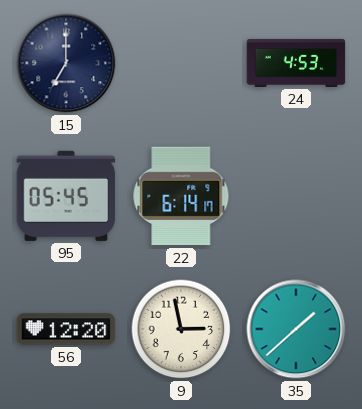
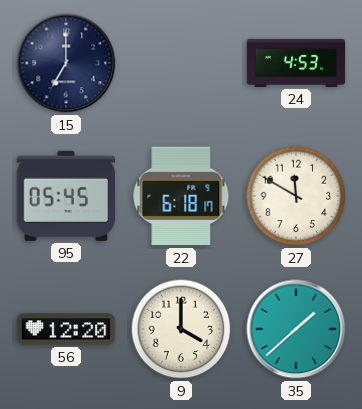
22: 6:14 -> 6:18 (181, 196)
27: none -> 11:50 (296, 196)
9: 2:58 -> 4:00 (181, 329)
